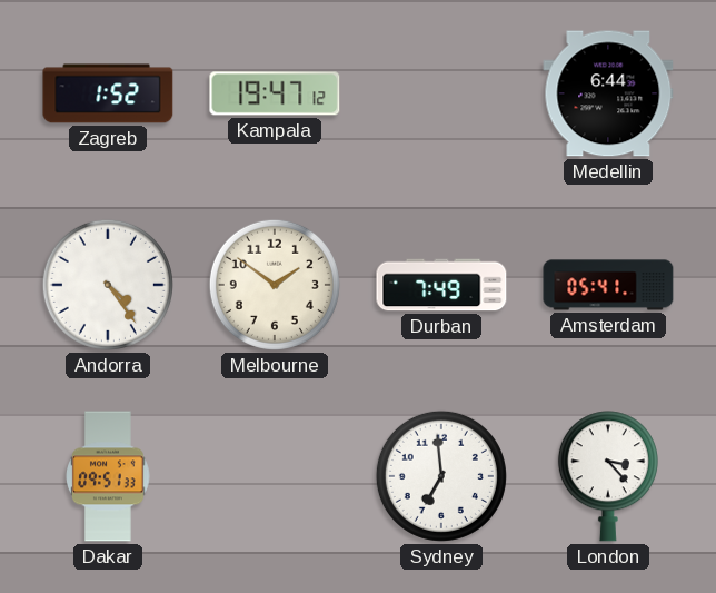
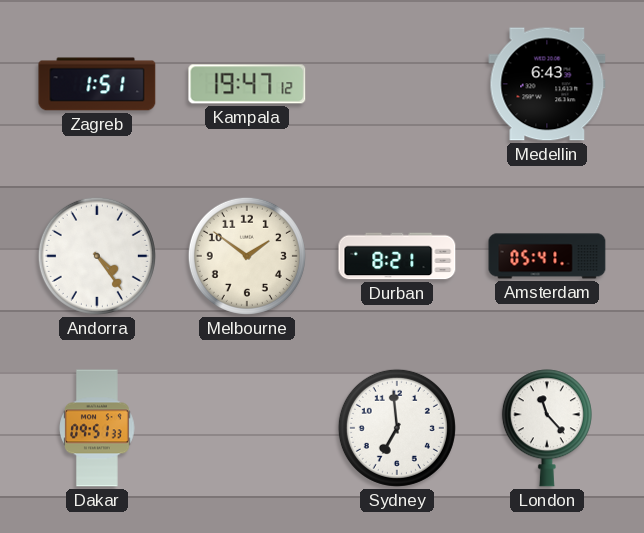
Zagreb: 1:52 -> 1:51 (97, 84)
Medellin: 6:44 -> 6:43 (547, 84)
Durban: 7:49 -> 8:21 (397, 256)
London: 3:23 -> 11:23 (547, 428)
